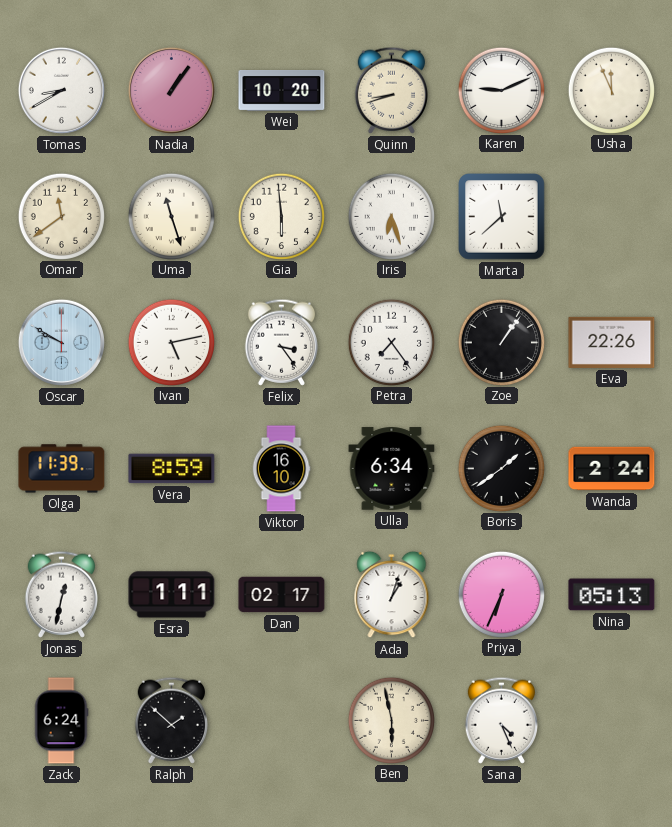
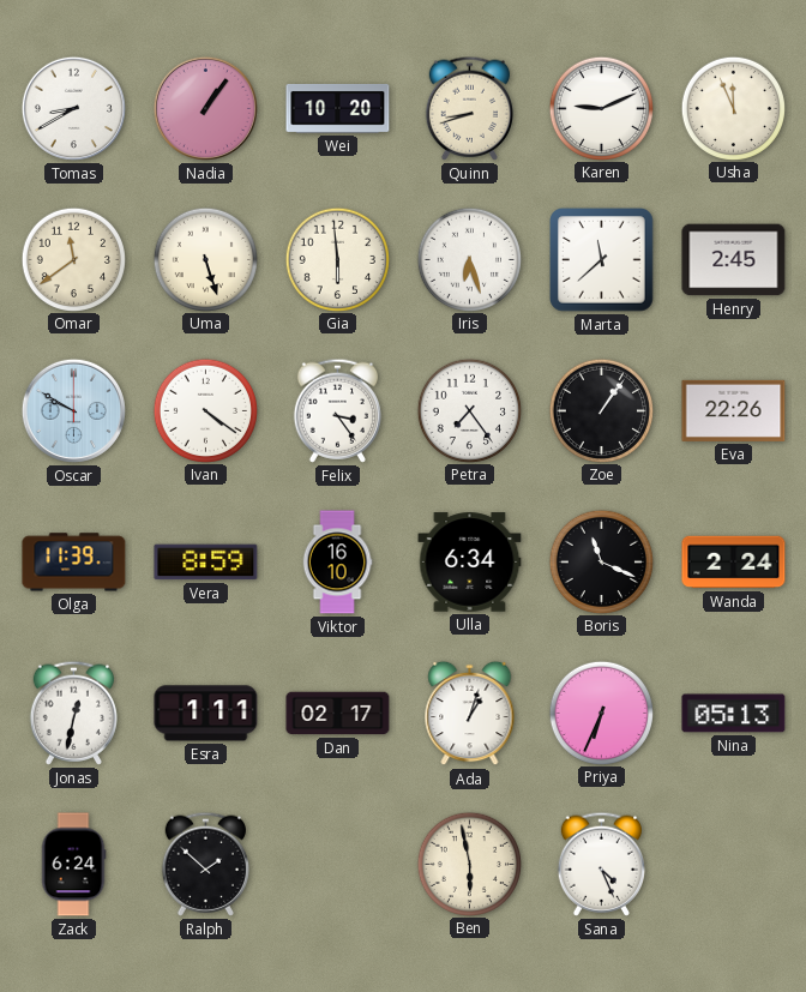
Uma: 11:27 -> 5:27 (205, 259)
Henry: none -> 2:45 (734, 260)
Ivan: 5:13 -> 4:21 (205, 410)
Boris: 1:39 -> 11:19 (601, 561)
